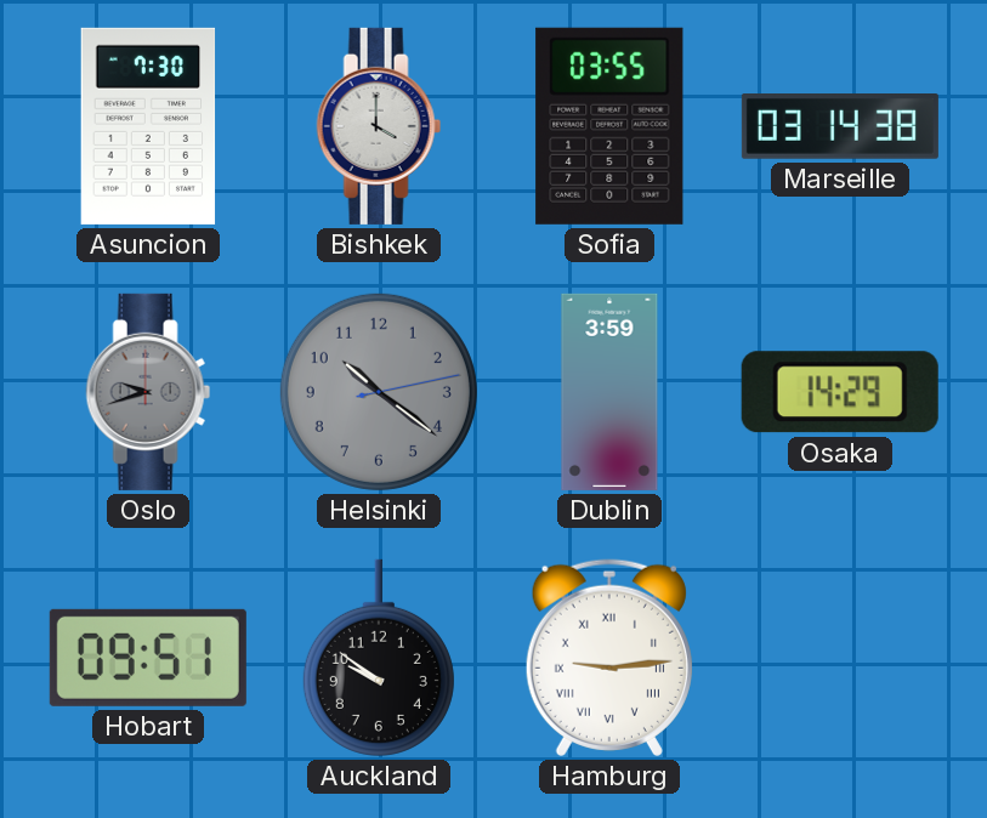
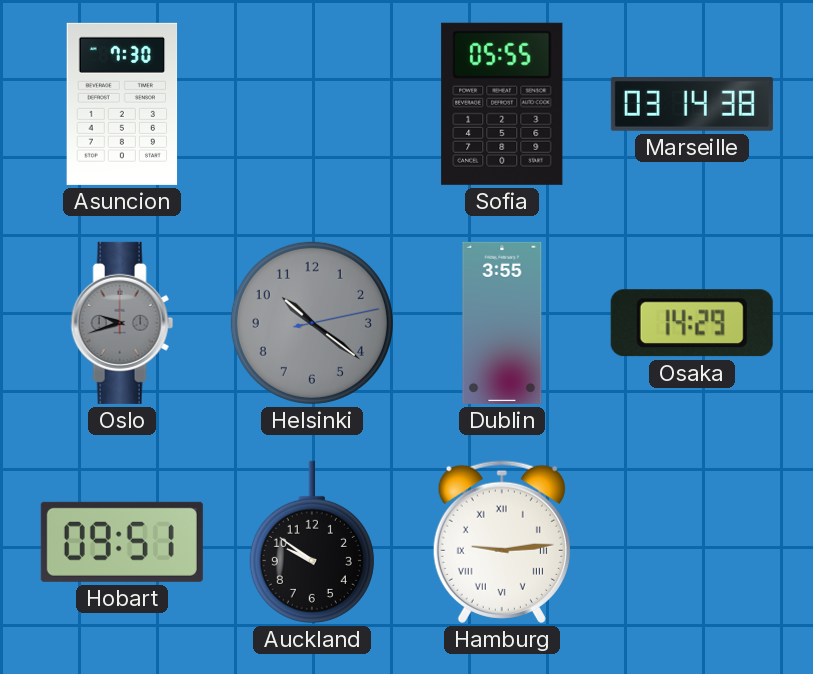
Bishkek: 4:00 -> none (379, 126)
Sofia: 03:55 -> 05:55 (502, 104)
Dublin: 3:59 -> 3:55 (502, 323)
